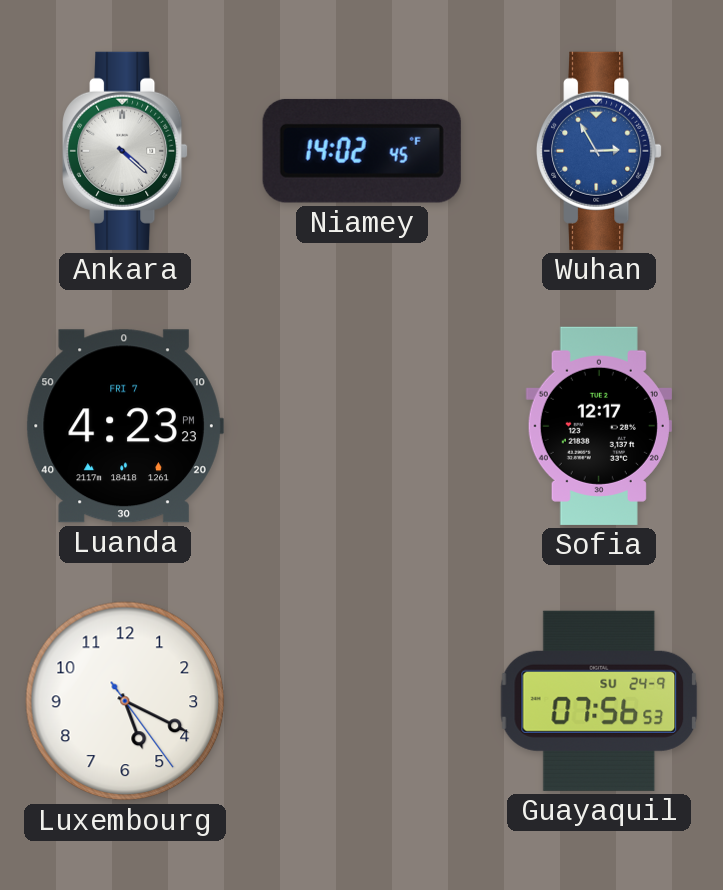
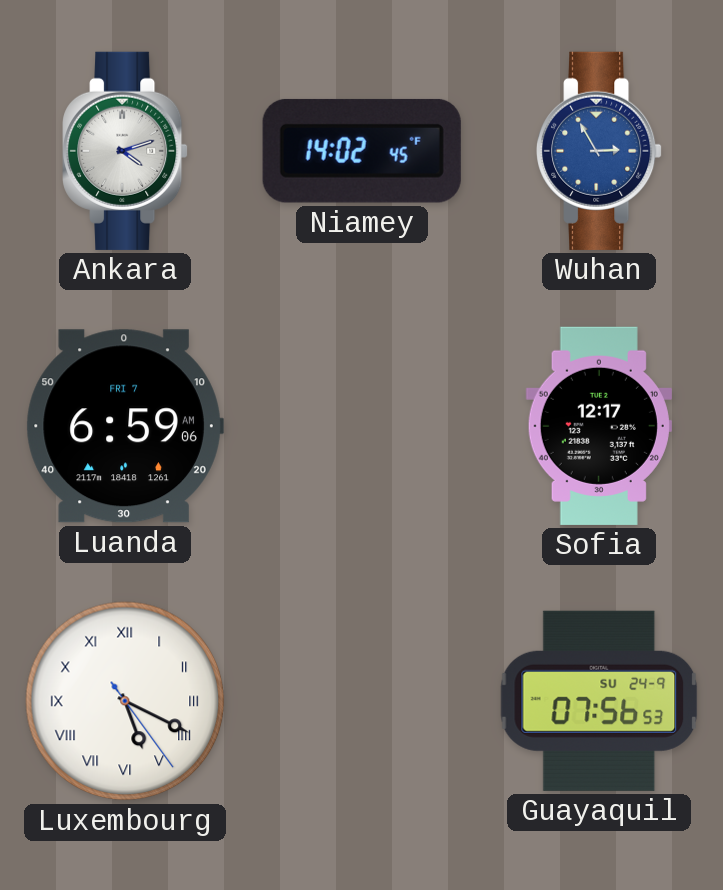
Ankara: 4:22 -> 4:12 (125, 151)
Luanda: 4:23 -> 6:59 (125, 426)
Luxembourg numerals: Arabic -> Roman (125, 701)
